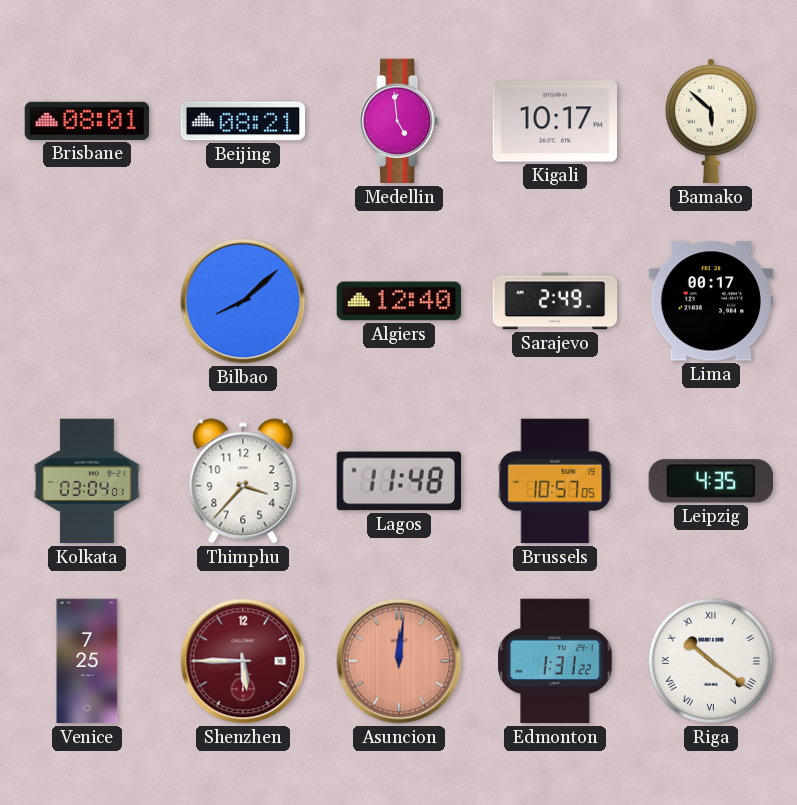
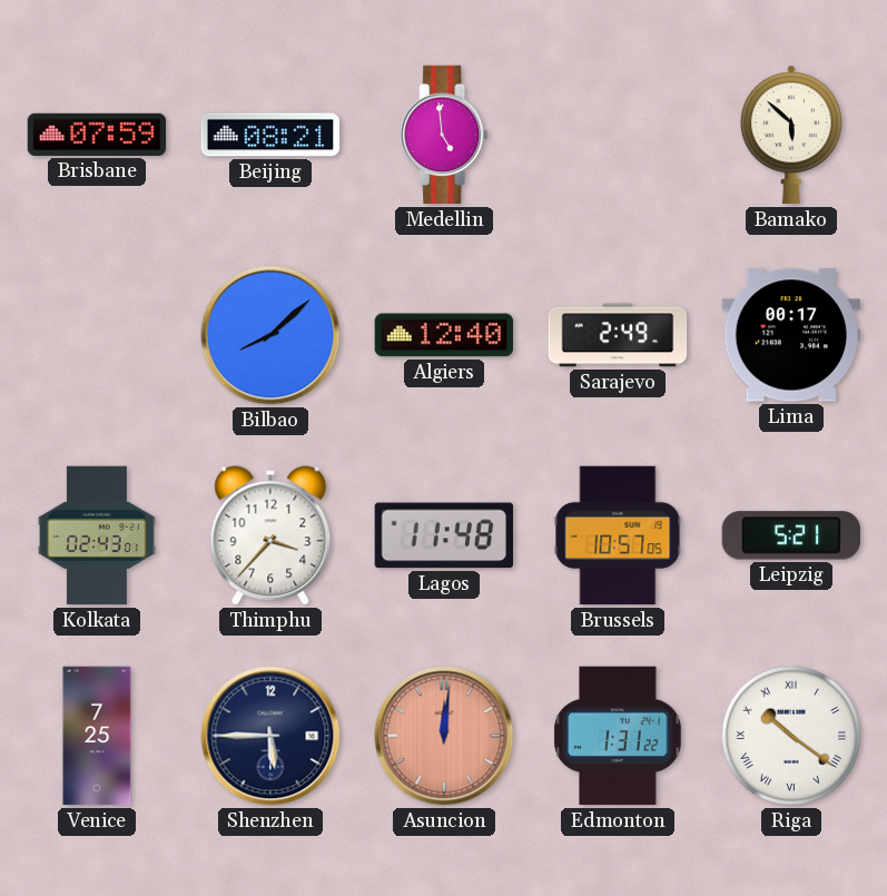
Brisbane: 08:01 -> 07:59 (97, 135)
Kigali: 10:17 -> none (555, 121)
Kolkata: 03:04 -> 02:43 (97, 535)
Leipzig: 4:35 -> 5:21 (790, 535)
Shenzhen dial: burgundy -> navy (270, 736)
